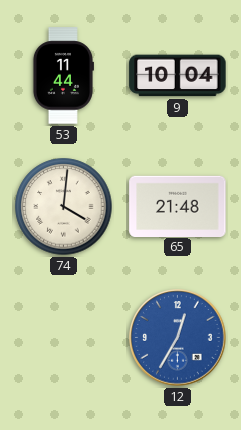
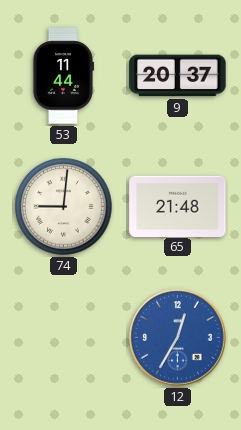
9: 10:04 -> 20:37 (178, 76)
74: 4:01 -> 9:01 (64, 207)
